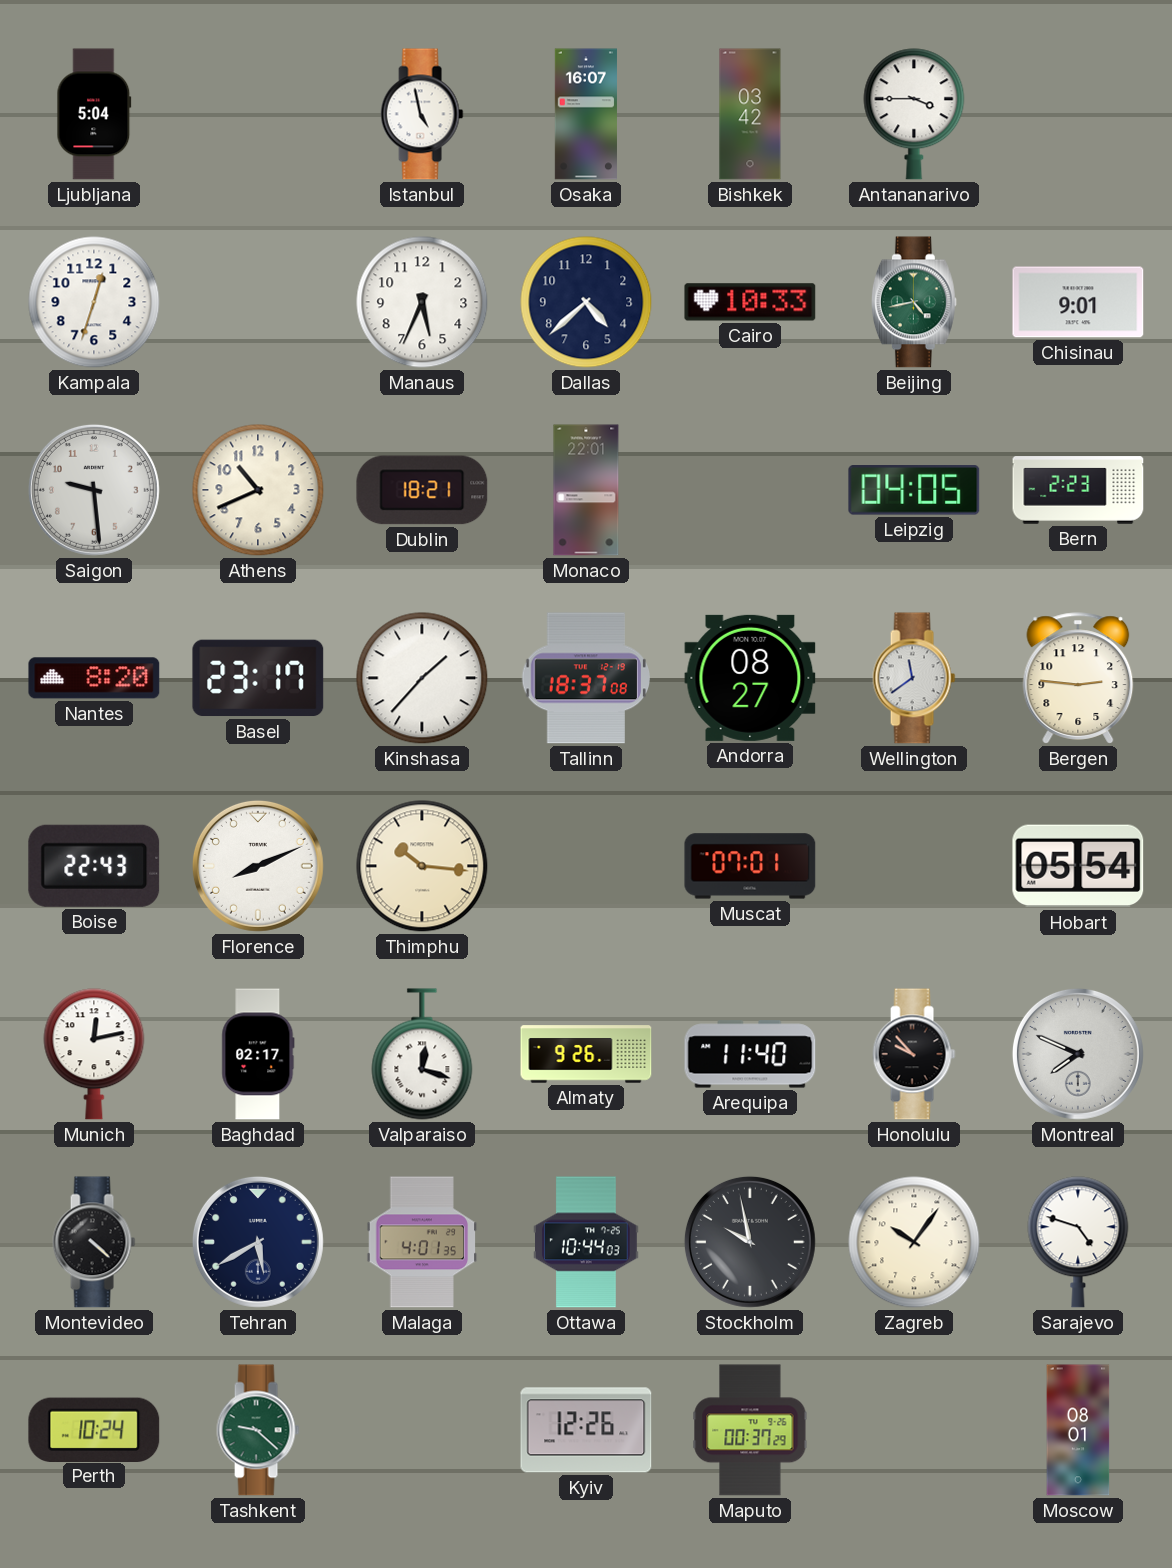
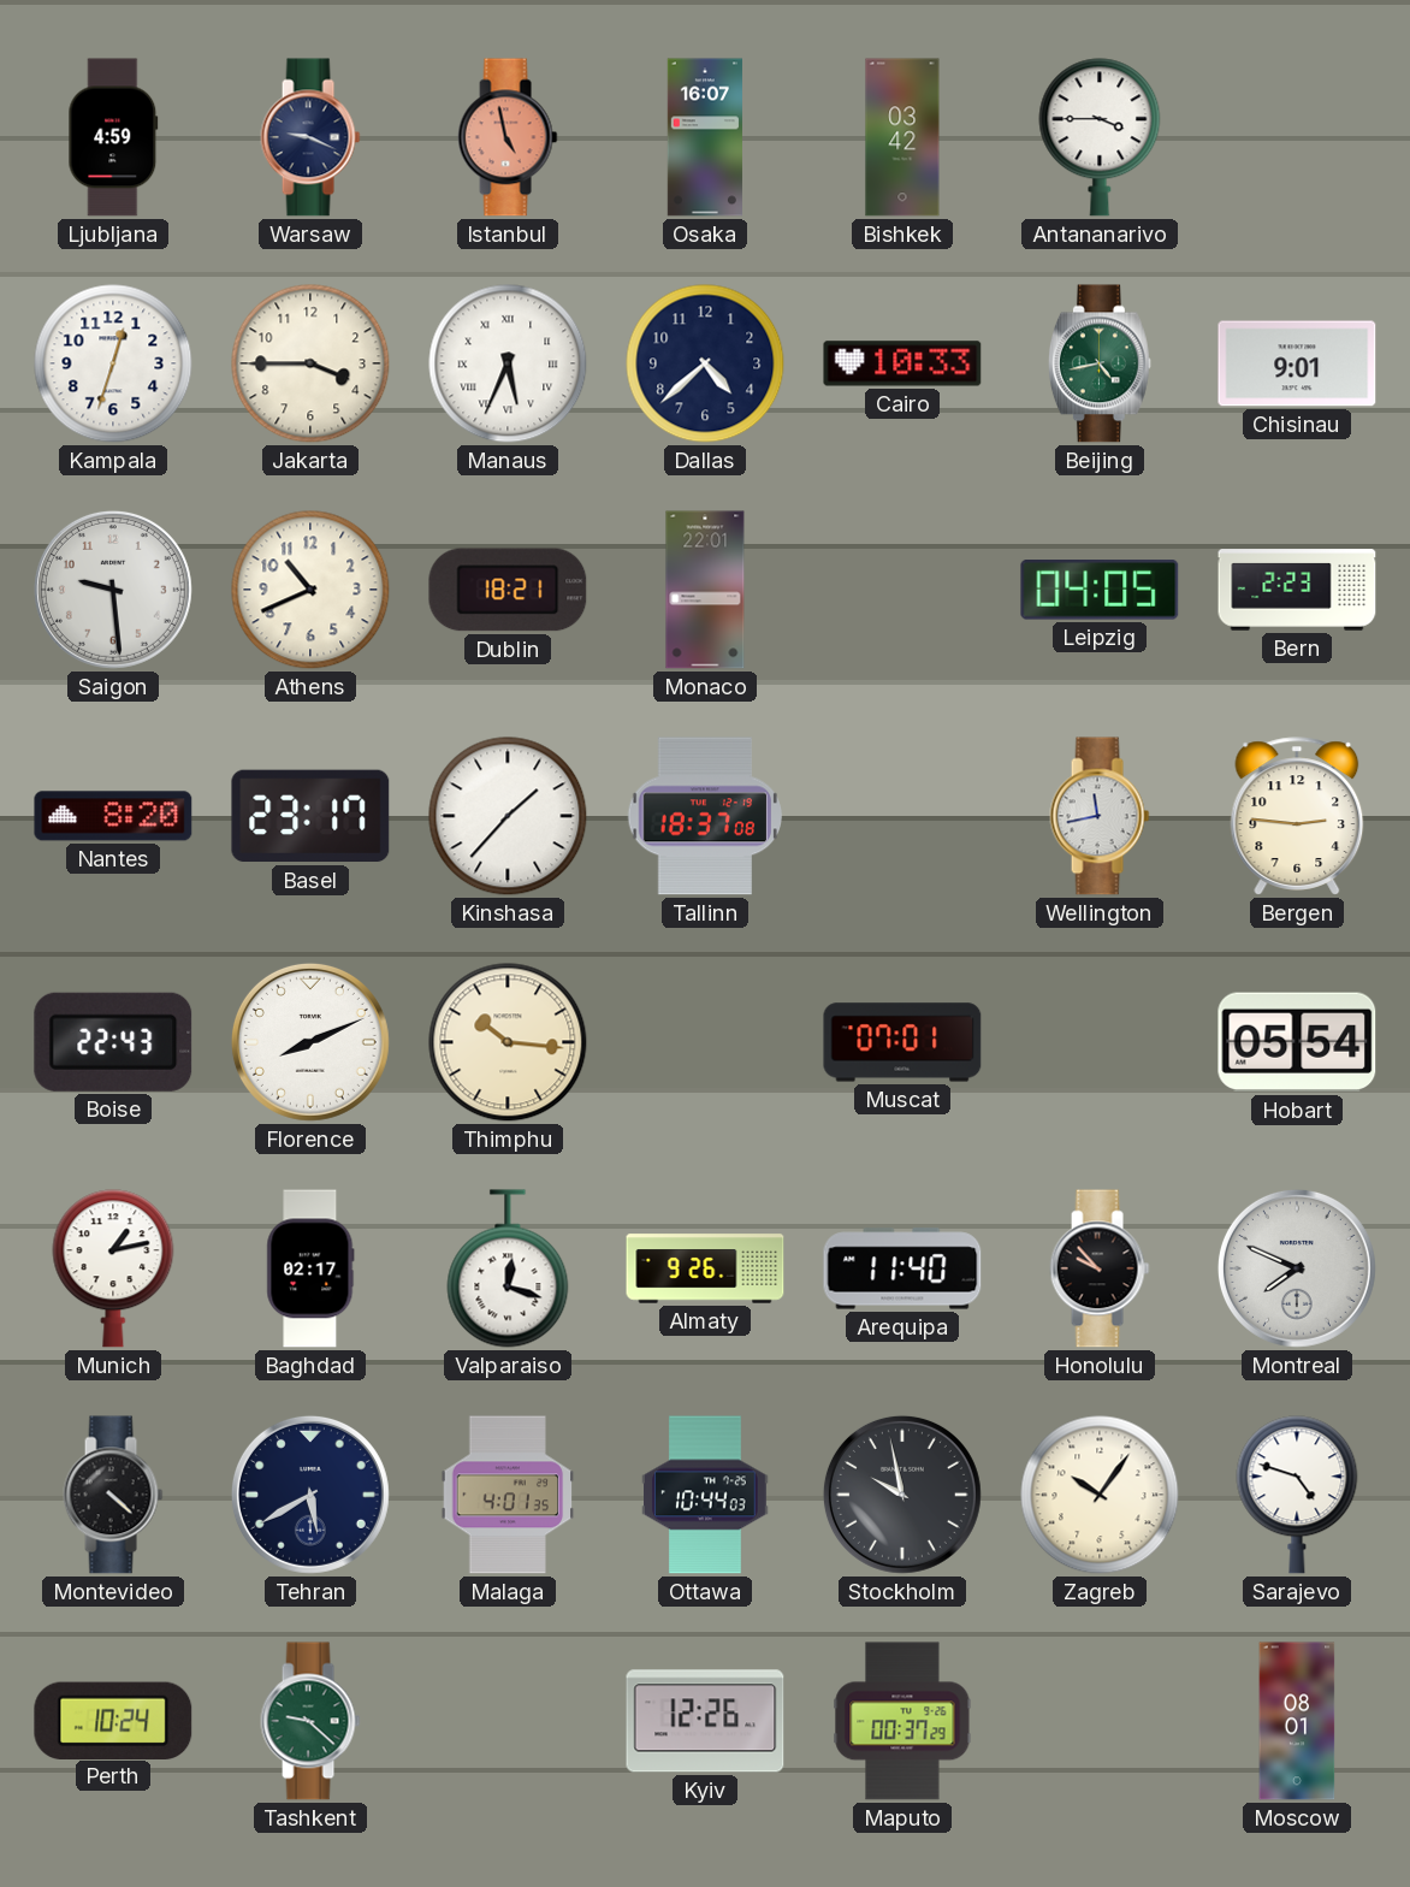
Ljubljana: 5:04 -> 4:59 (113, 137)
Warsaw: none -> 9:19 (310, 137)
Istanbul dial: white -> salmon (508, 137)
Jakarta: none -> 3:45 (310, 363)
Manaus numerals: Arabic -> Roman (508, 363)
Andorra: 08:27 -> none (750, 678)
Wellington: 11:39 -> 11:43 (1100, 816)
Munich: 12:13 -> 1:13 (113, 1268)
